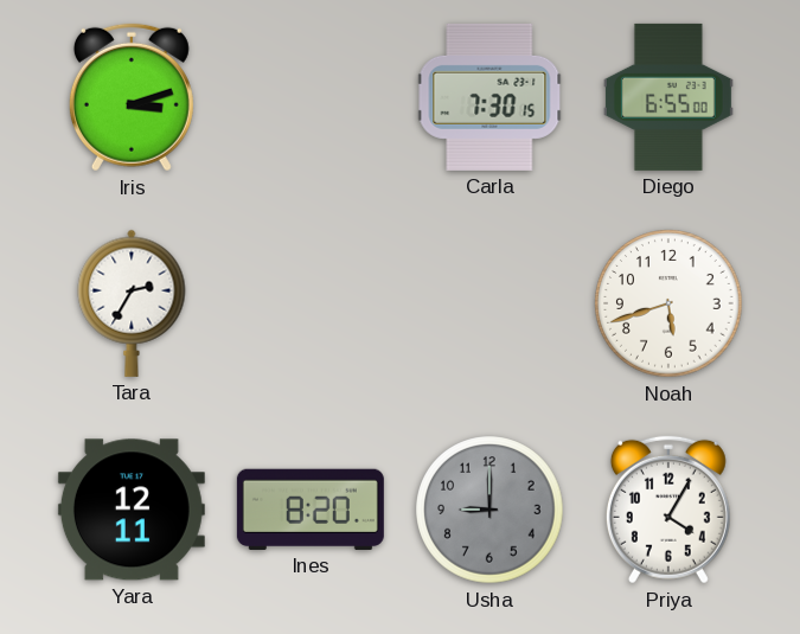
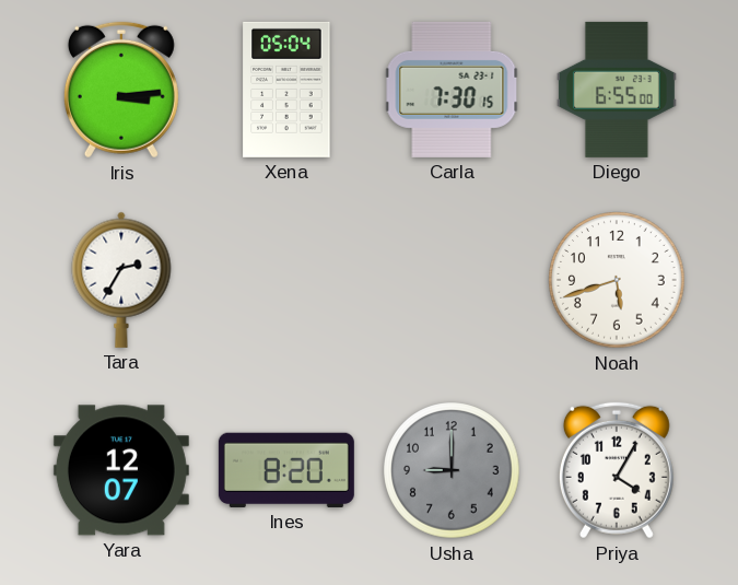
Iris: 3:12 -> 3:14 (121, 90)
Xena: none -> 05:04 (286, 90)
Yara: 12:11 -> 12:07 (121, 470)
